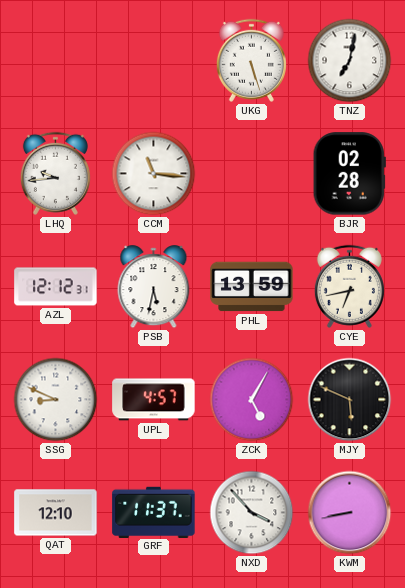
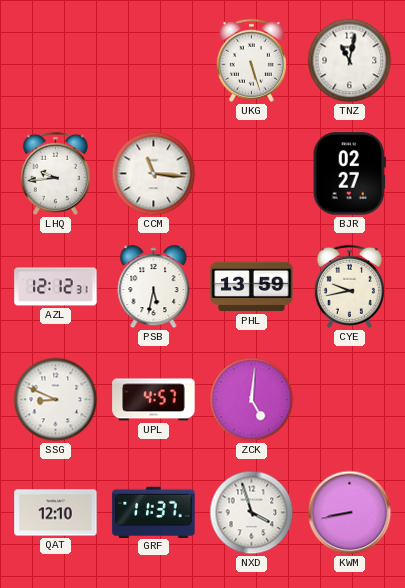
TNZ: 7:02 -> 11:02 (350, 61)
BJR: 02:28 -> 02:27 (349, 174)
CYE: 6:43 -> 9:43 (349, 286)
ZCK: 5:05 -> 5:01 (252, 400)
MJY: 5:49 -> none (350, 400)
NXD: 3:53 -> 3:57 (252, 513)
